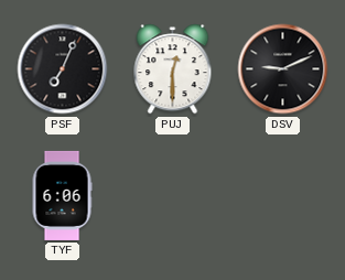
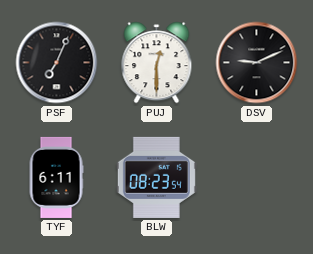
TYF: 6:06 -> 6:11 (56, 177)
BLW: none -> 08:23 (156, 177)
